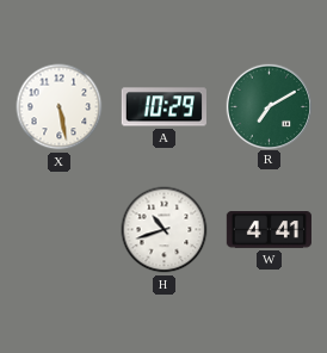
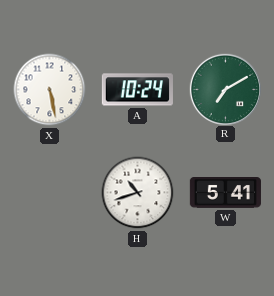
A: 10:29 -> 10:24 (137, 90)
W: 4:41 -> 5:41 (225, 193)
